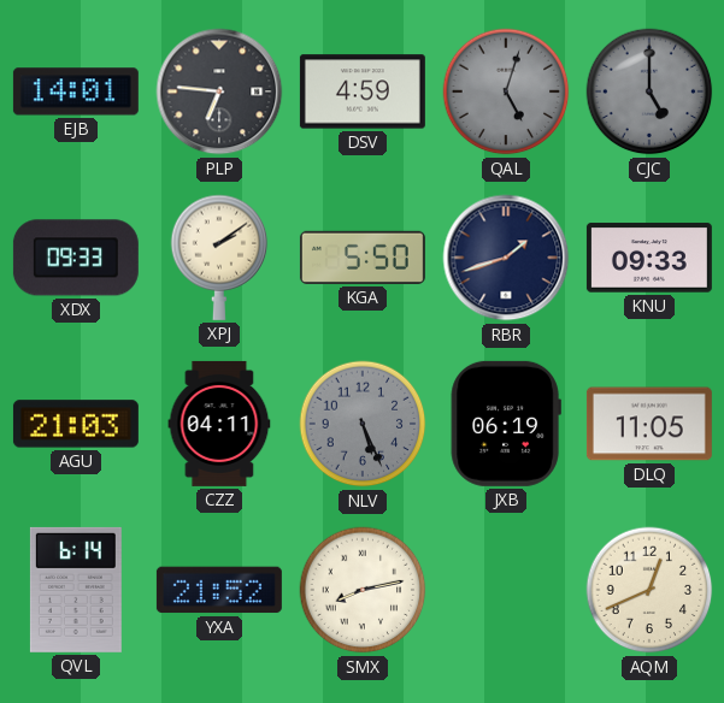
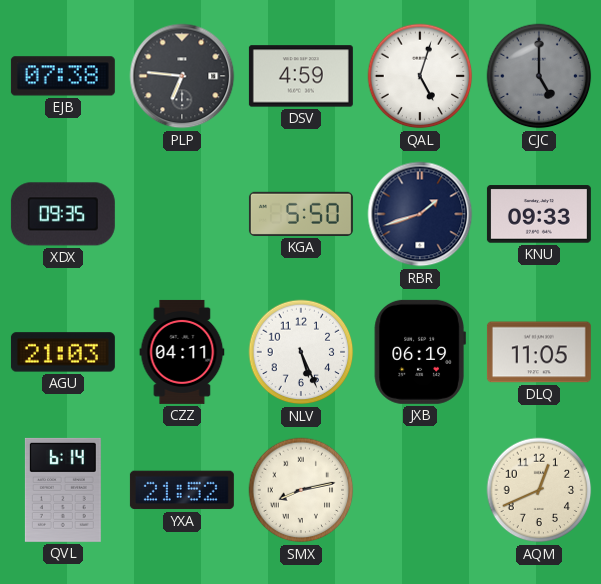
EJB: 14:01 -> 07:38 (63, 76)
QAL dial: grey -> white (420, 76)
XDX: 09:33 -> 09:35 (63, 214)
XPJ: 2:09 -> none (219, 258)
NLV dial: grey -> white (301, 352)
